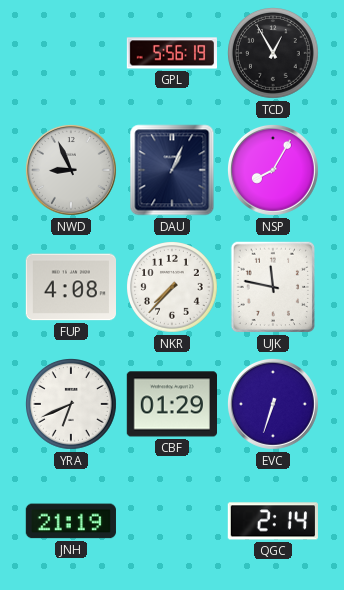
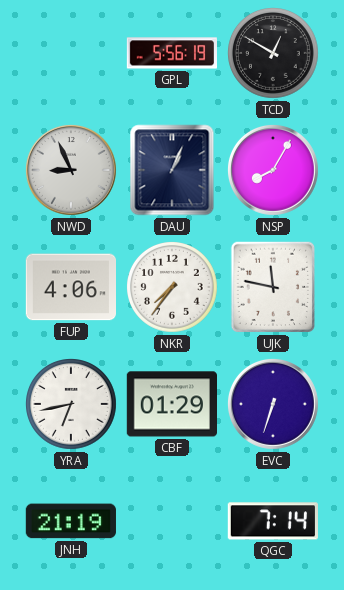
TCD: 12:55 -> 12:50 (274, 54)
FUP: 4:08 -> 4:06 (70, 287)
NKR: 7:37 -> 7:36 (173, 288)
YRA: 6:41 -> 6:43 (72, 405)
QGC: 2:14 -> 7:14 (273, 521)
